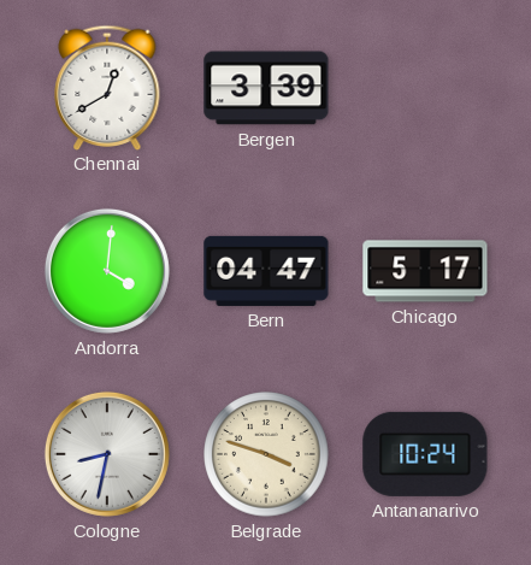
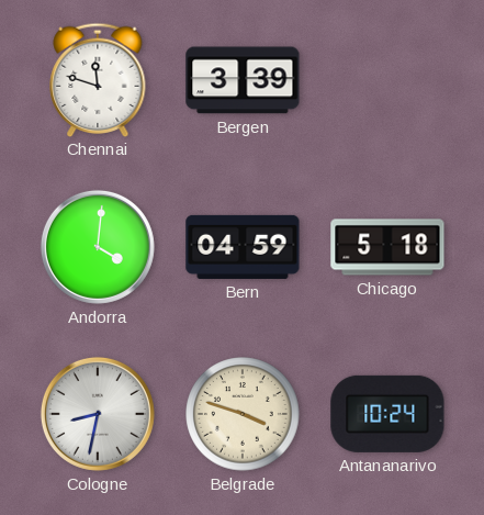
Chennai: 12:40 -> 11:48 (98, 79)
Bern: 04:47 -> 04:59 (243, 247)
Chicago: 5:17 -> 5:18 (387, 247)
